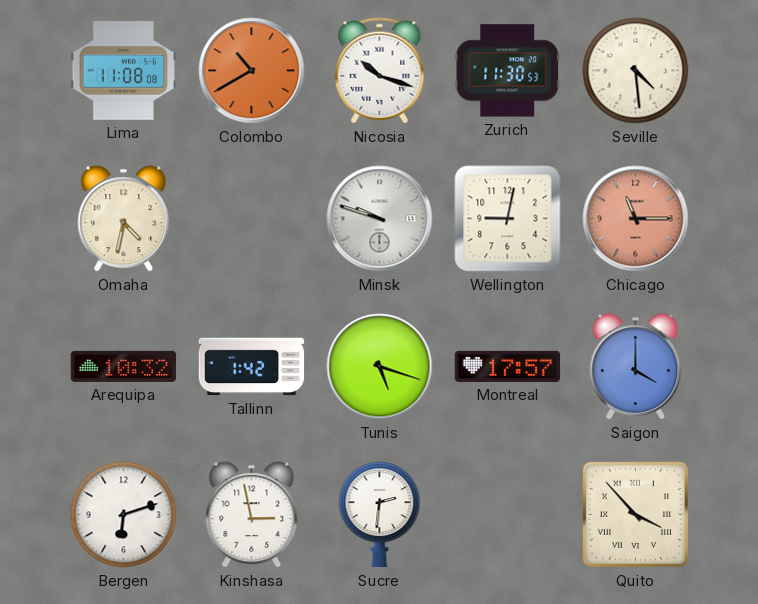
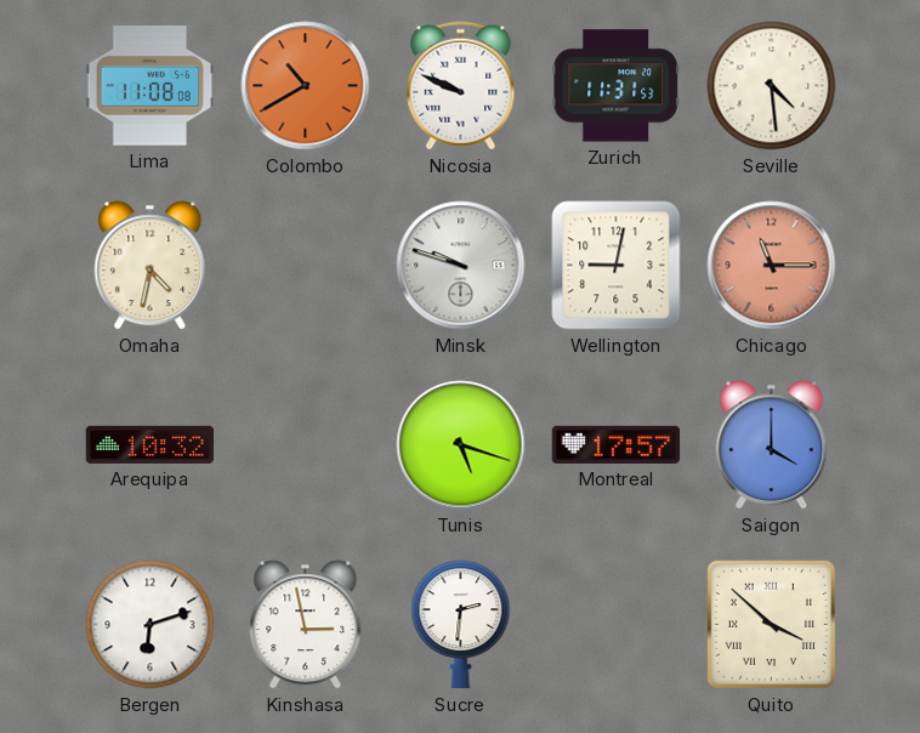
Nicosia: 10:18 -> 9:49 (461, 86)
Zurich: 11:30 -> 11:31 (617, 86)
Tallinn: 1:42 -> none (252, 367)
Quito: 3:53 -> 3:52 (771, 624)
